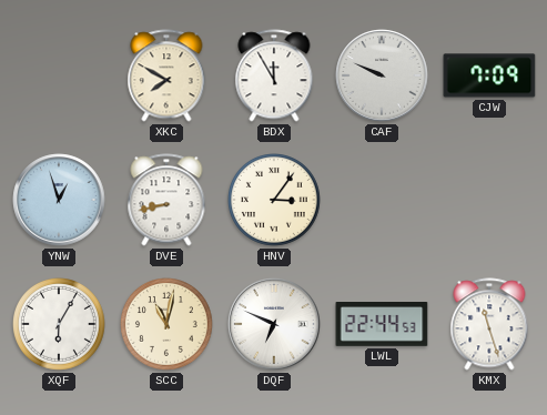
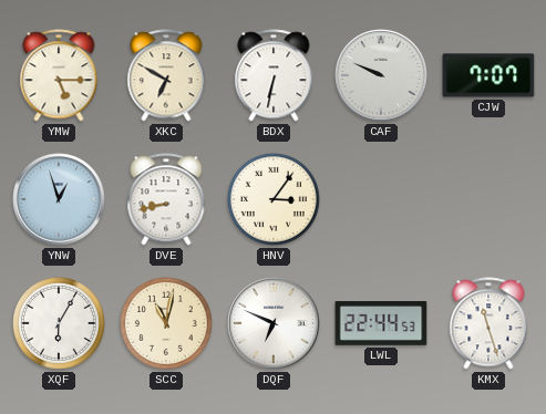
YMW: none -> 5:15 (59, 75)
XKC: 7:50 -> 6:50 (166, 75)
BDX: 11:55 -> 6:32 (274, 75)
CJW: 7:09 -> 7:07 (488, 75)
